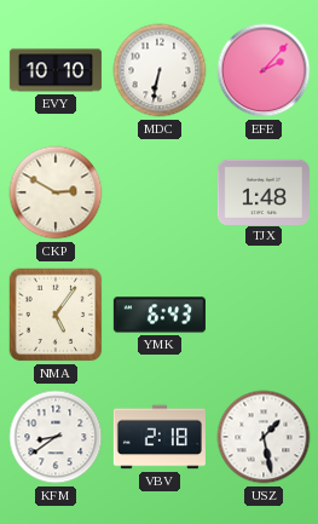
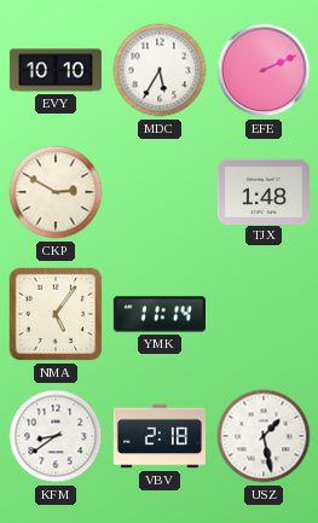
MDC: 6:32 -> 5:35 (160, 70)
EFE: 2:07 -> 2:11 (264, 70)
YMK: 6:43 -> 11:14 (160, 314)
